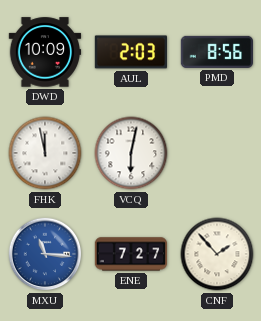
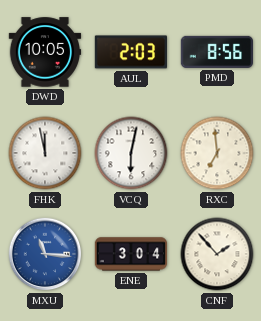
DWD: 10:09 -> 10:05 (45, 52)
RXC: none -> 6:59 (217, 153)
ENE: 7:27 -> 3:04 (131, 254)
